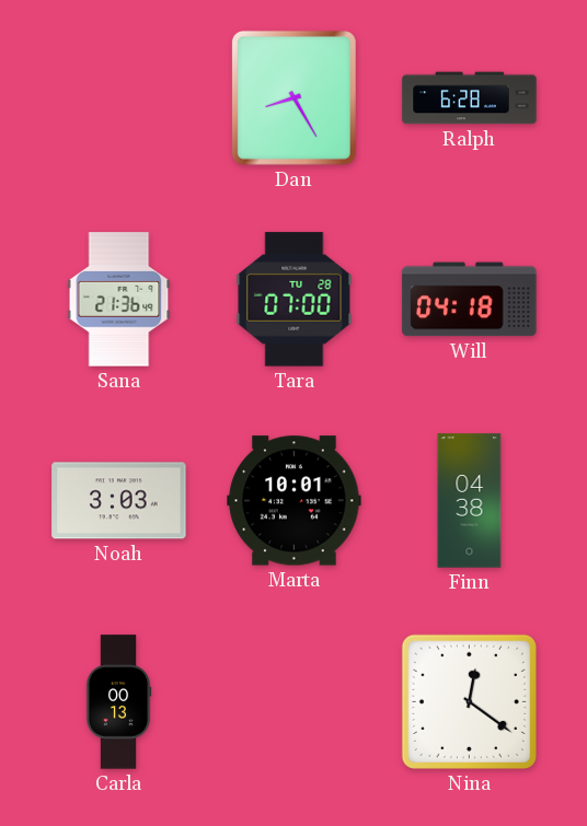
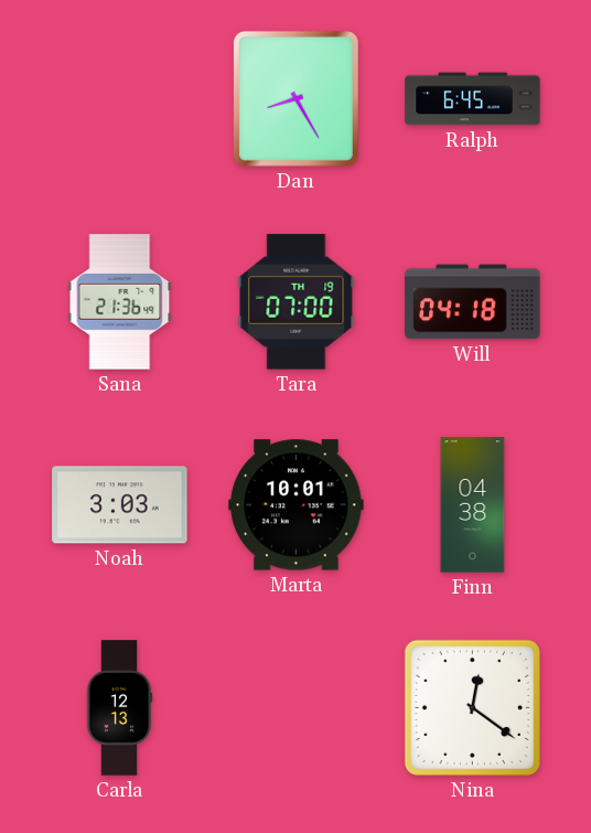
Ralph: 6:28 -> 6:45 (473, 99)
Tara date: TU 28 -> TH 19 (297, 302)
Carla: 00:13 -> 12:13 (119, 708)
